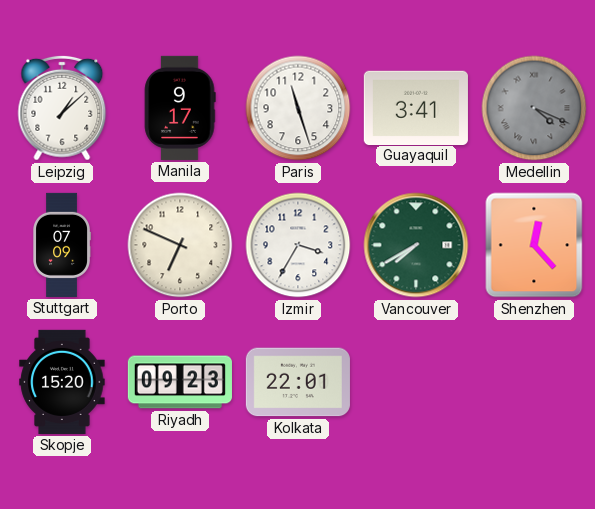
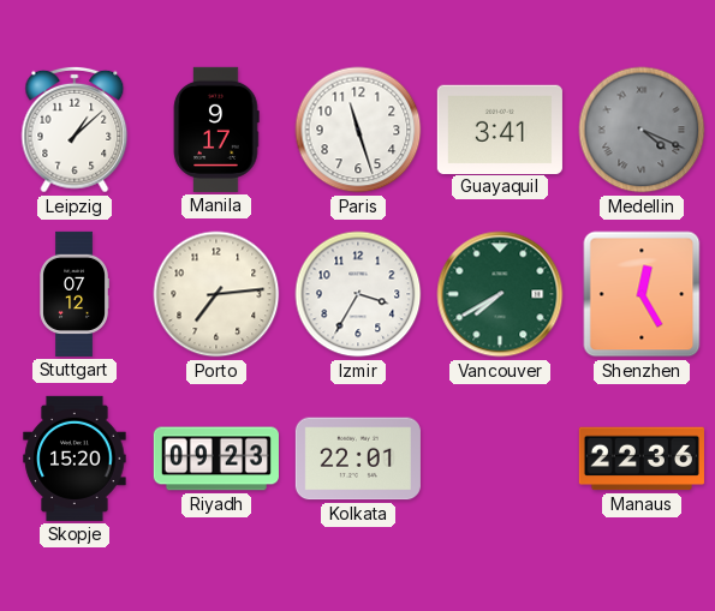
Stuttgart: 07:09 -> 07:12 (75, 294)
Porto: 6:49 -> 7:14 (216, 294)
Shenzhen: 12:23 -> 12:25 (642, 294)
Manaus: none -> 22:36 (642, 459)
